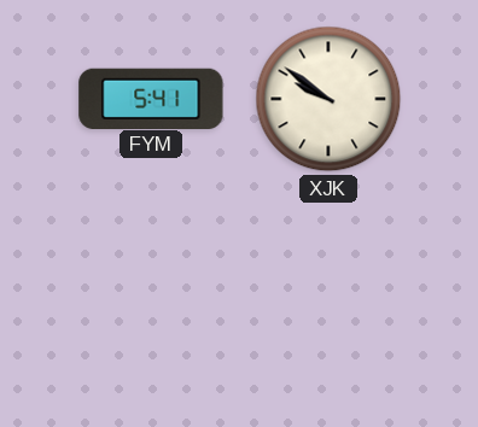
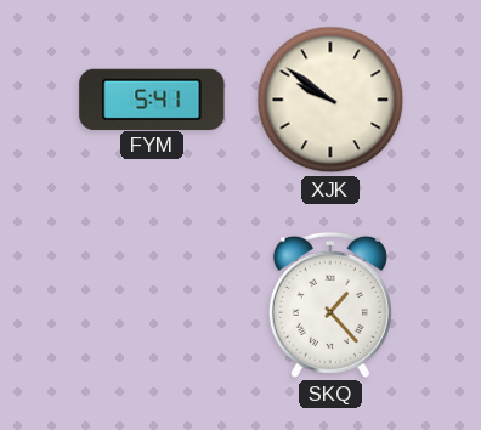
SKQ: none -> 1:23 (330, 305)
